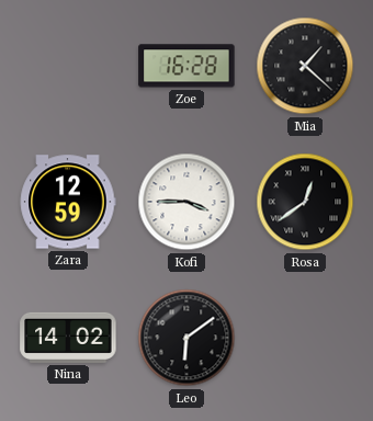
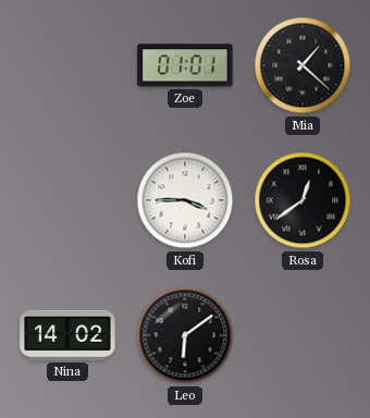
Zoe: 16:28 -> 01:01 (185, 65)
Zara: 12:59 -> none (68, 202)
